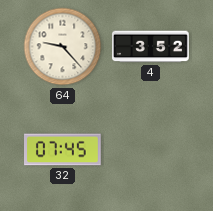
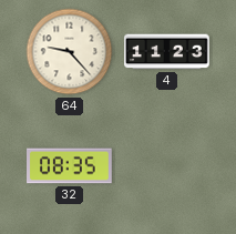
4: 3:52 -> 11:23 (167, 52)
32: 07:45 -> 08:35 (70, 166)
